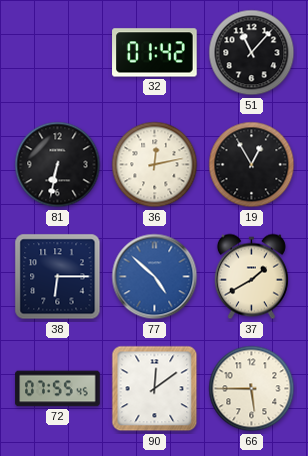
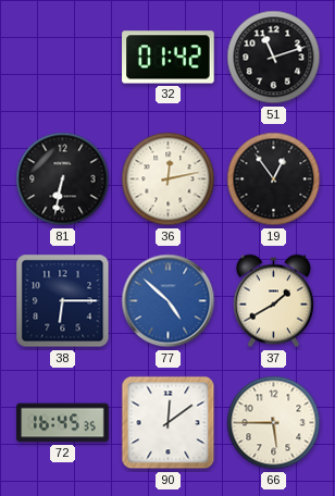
51: 11:07 -> 11:12 (274, 58)
19: 12:55 -> 12:54 (274, 179)
72: 07:55 -> 16:45 (63, 423)
